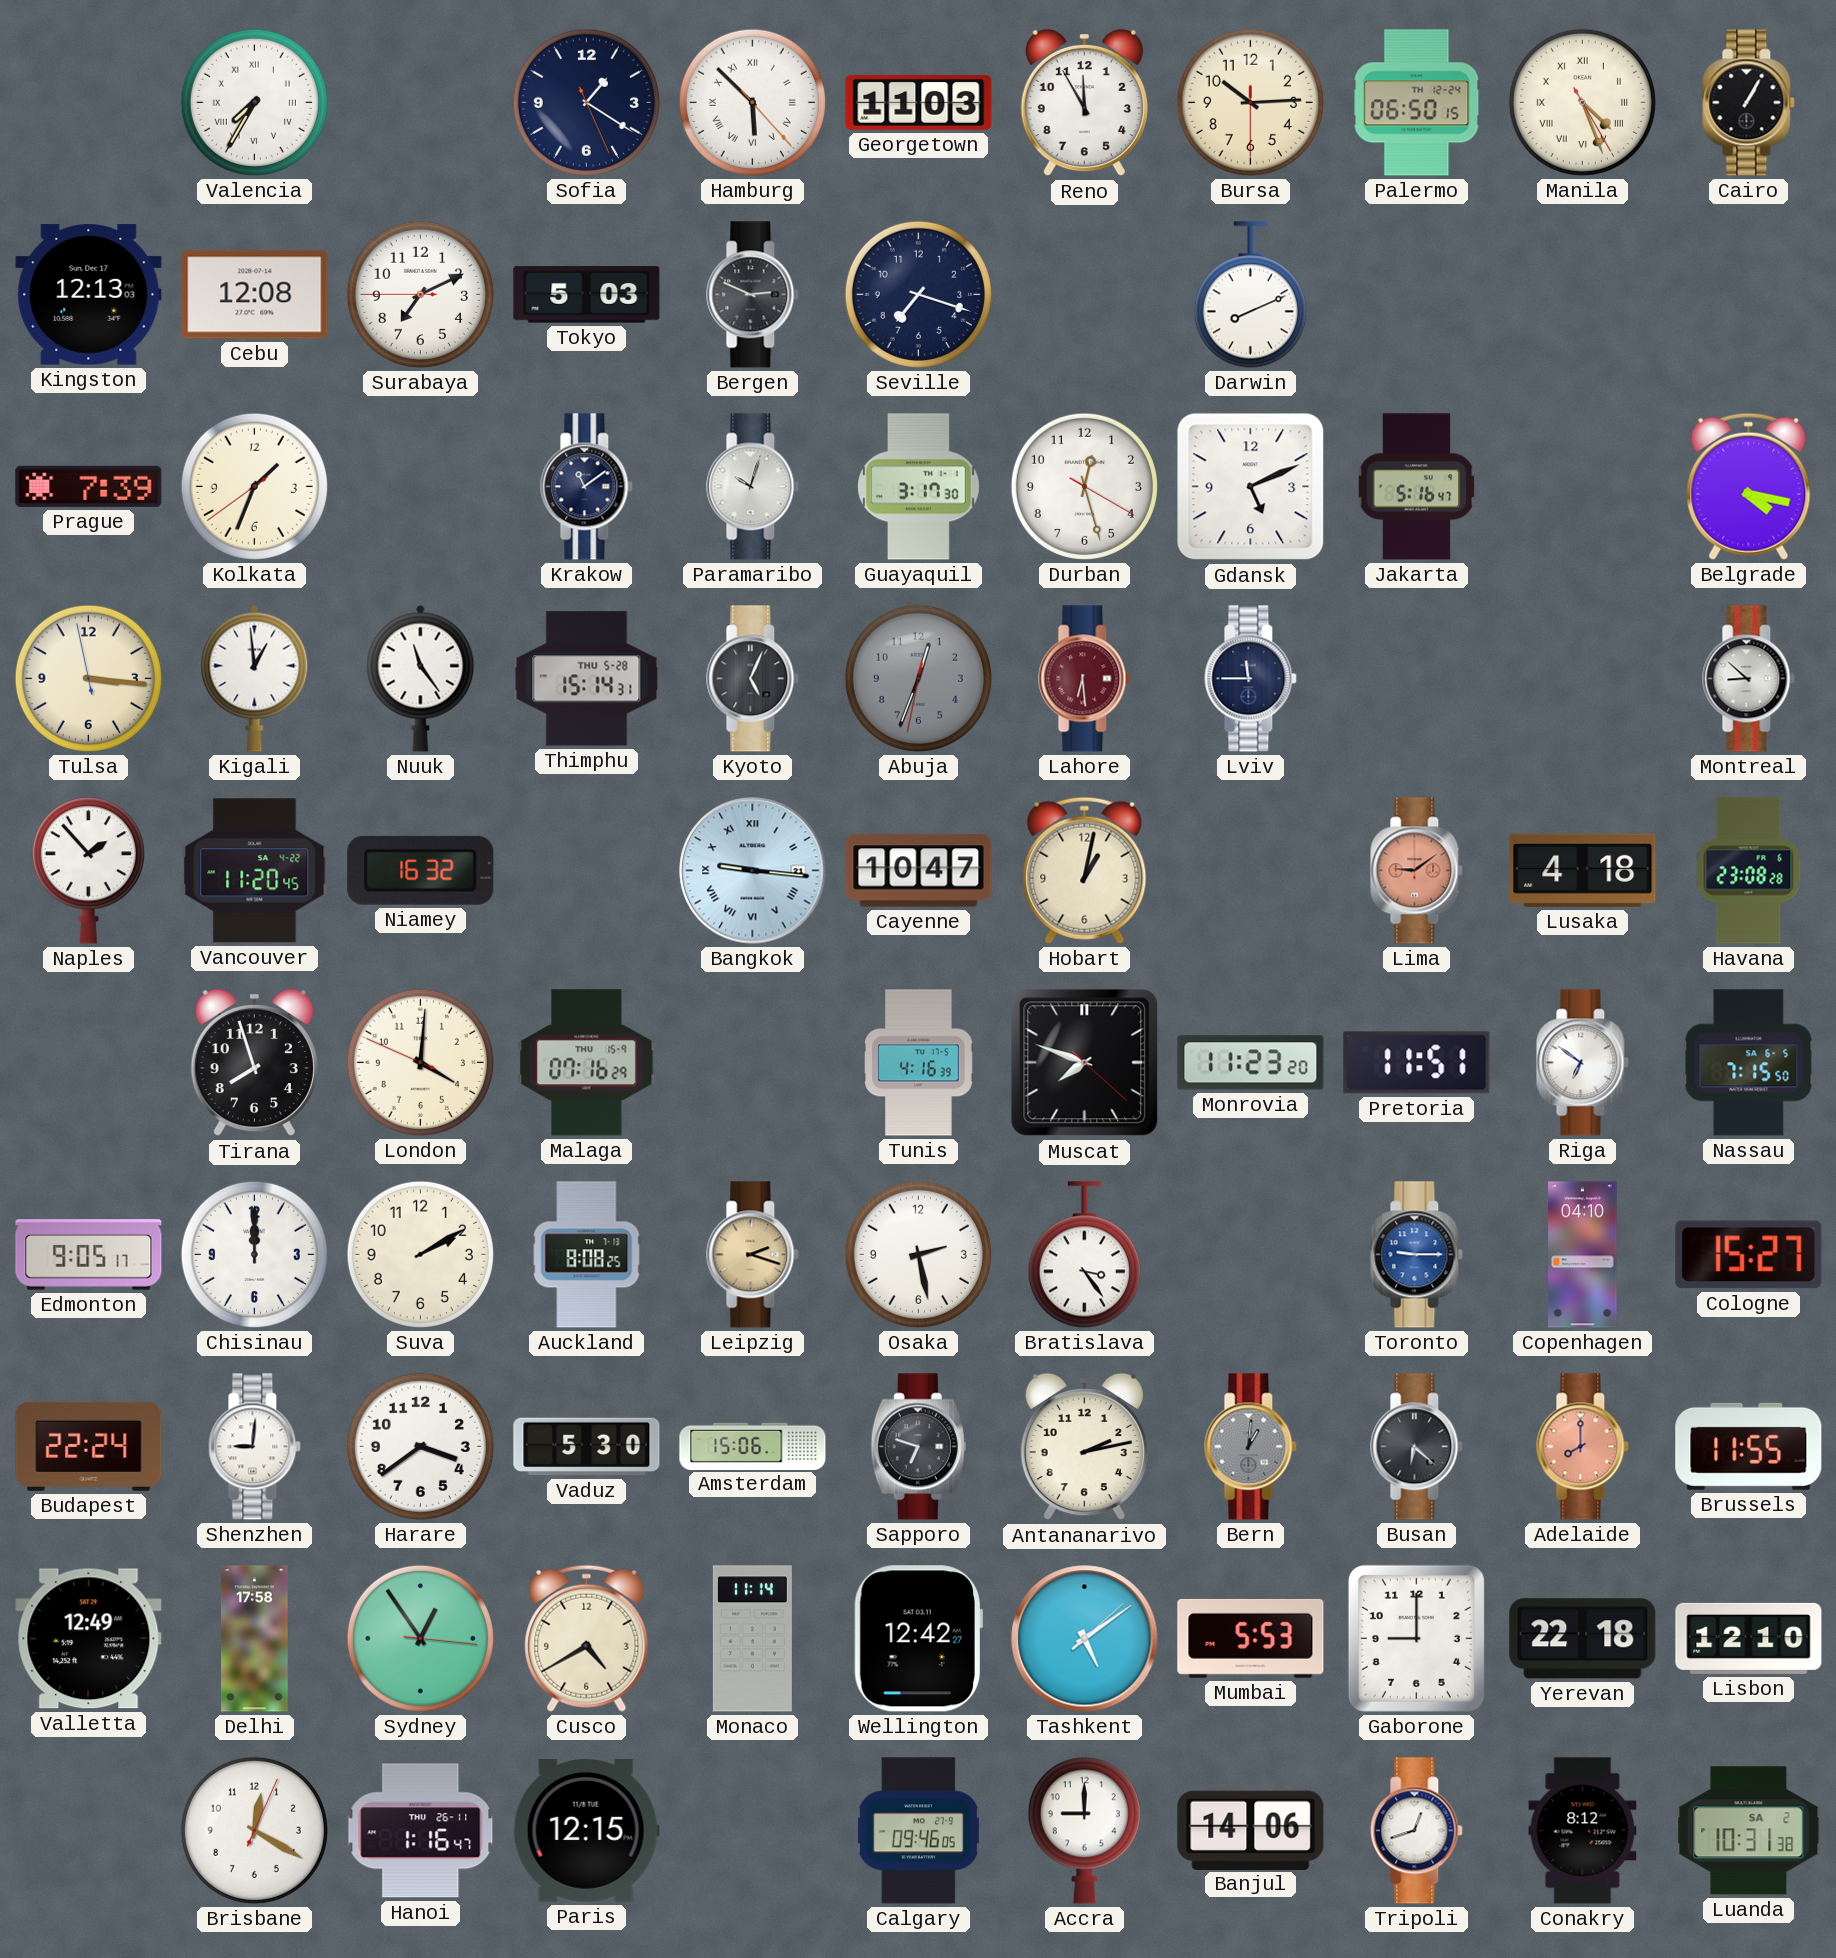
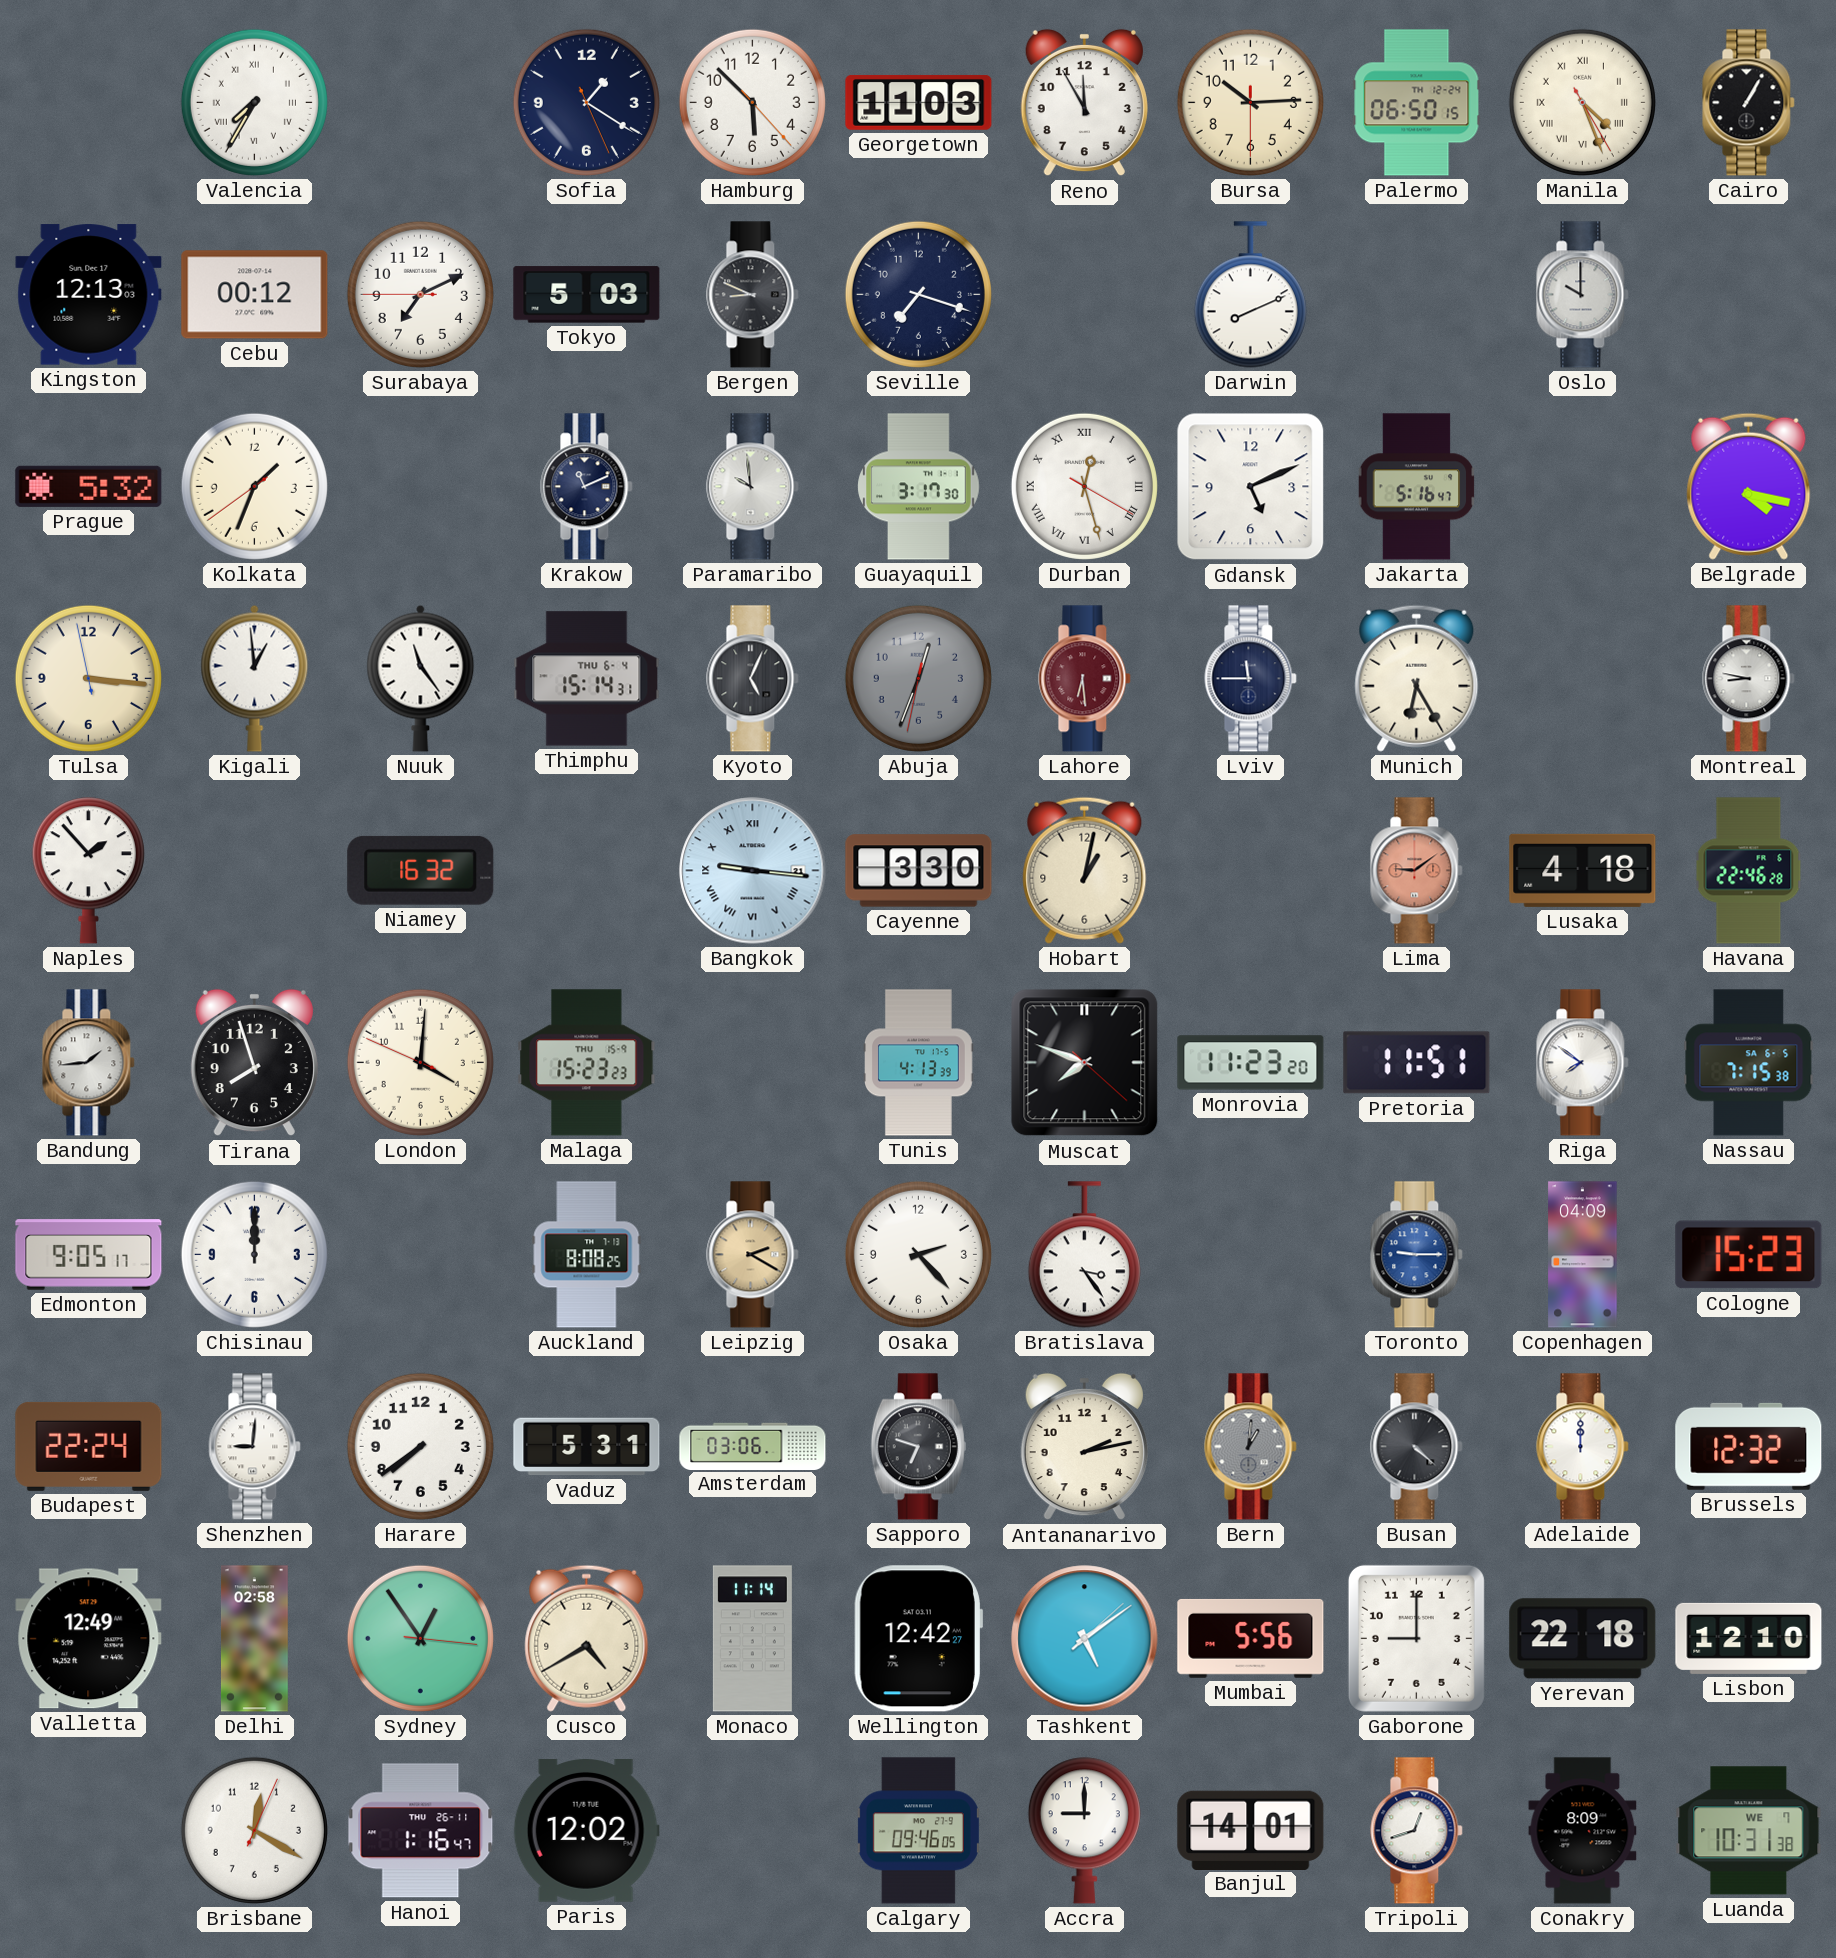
Hamburg numerals: Roman -> Arabic (752, 102)
Cebu: 12:08 -> 00:12 (255, 295)
Bergen: 2:49 -> 8:49 (753, 295)
Oslo: none -> 10:00 (1583, 295)
Prague: 7:39 -> 5:32 (89, 486)
Krakow: 11:09 -> 11:11 (587, 487)
Paramaribo: 10:03 -> 9:59 (753, 487)
Durban numerals: Arabic -> Roman (1084, 486)
Thimphu date: THU 5-28 -> THU 6-4 (587, 679)
Munich: none -> 6:25 (1417, 678)
Montreal: 8:52 -> 8:47 (1749, 679)
Vancouver: 11:20 -> none (255, 871)
Cayenne: 10:47 -> 3:30 (919, 871)
Havana: 23:08 -> 22:46 (1749, 871)
Bandung: none -> 1:44 (89, 1063)
Malaga: 07:16 -> 15:23 (587, 1063)
Tunis: 4:16 -> 4:13 (919, 1063)
Riga: 6:51 -> 7:51 (1583, 1063)
Nassau: 7:15:50 -> 7:15:38 (1749, 1063)
Suva: 2:10 -> none (420, 1254)
Leipzig: 2:18 -> 2:20 (753, 1255)
Osaka: 2:28 -> 2:23 (918, 1254)
Copenhagen: 04:10 -> 04:09 (1583, 1255)
Cologne: 15:27 -> 15:23 (1749, 1255)
Harare: 3:39 -> 7:39 (420, 1446)
Vaduz: 5:30 -> 5:31 (587, 1447)
Amsterdam: 15:06 -> 03:06 (753, 1446)
Busan: 6:22 -> 4:22 (1417, 1447)
Adelaide: 8:00 -> 12:00 (1583, 1447)
Adelaide dial: salmon -> white (1583, 1447)
Brussels: 11:55 -> 12:32 (1749, 1446)
Delhi: 17:58 -> 02:58 (255, 1639)
Mumbai: 5:53 -> 5:56 (1251, 1638)
Paris: 12:15 -> 12:02 (586, 1831)
Banjul: 14:06 -> 14:01 (1251, 1830)
Conakry: 8:12 -> 8:09 (1583, 1831)
Luanda date: SA 2 -> WE 7 (1749, 1831)
